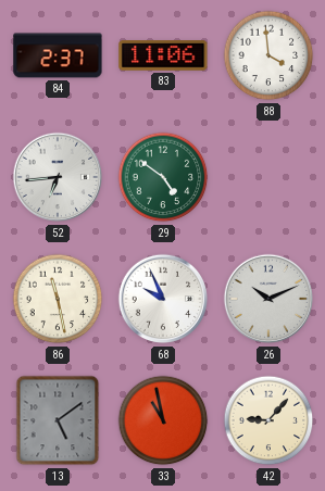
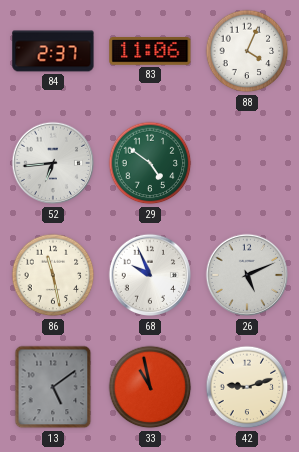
88: 3:59 -> 4:04 (247, 51)
26: 10:11 -> 5:11 (246, 275)
42: 9:07 -> 9:12 (247, 387)
